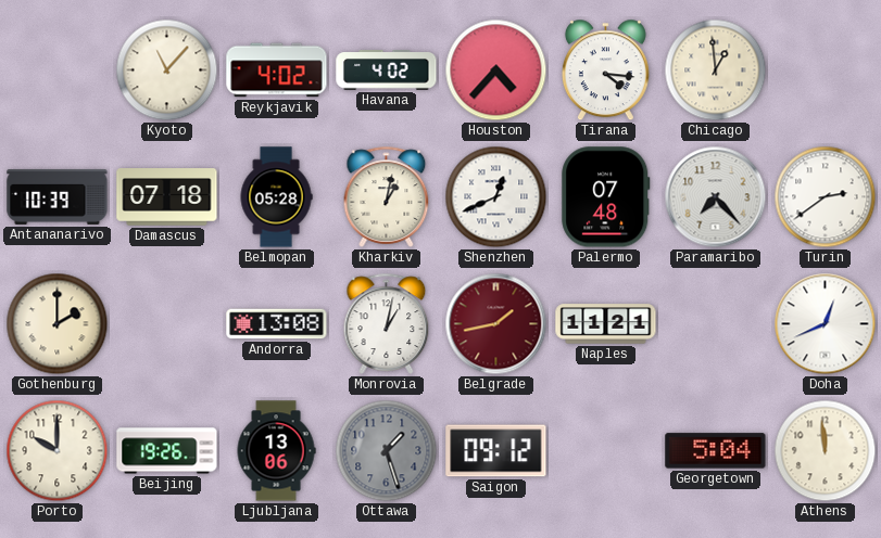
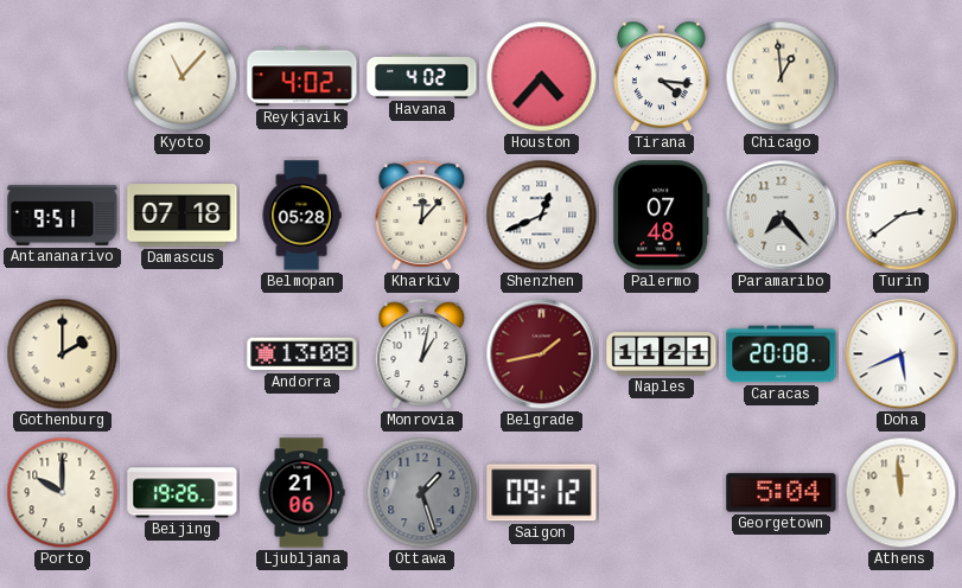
Antananarivo: 10:39 -> 9:51 (63, 215)
Kharkiv: 1:02 -> 12:07 (422, 215)
Caracas: none -> 20:08 (782, 354)
Doha: 12:41 -> 5:41 (902, 354)
Ljubljana: 13:06 -> 21:06 (301, 493)
